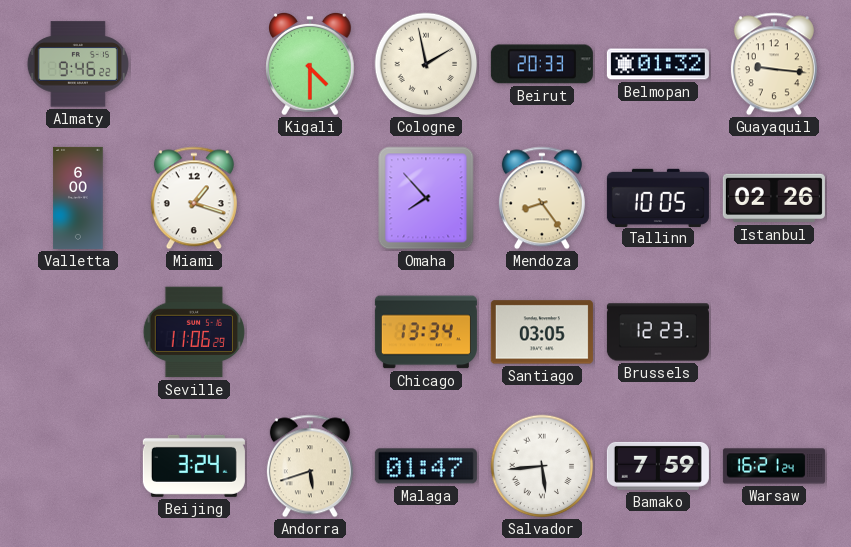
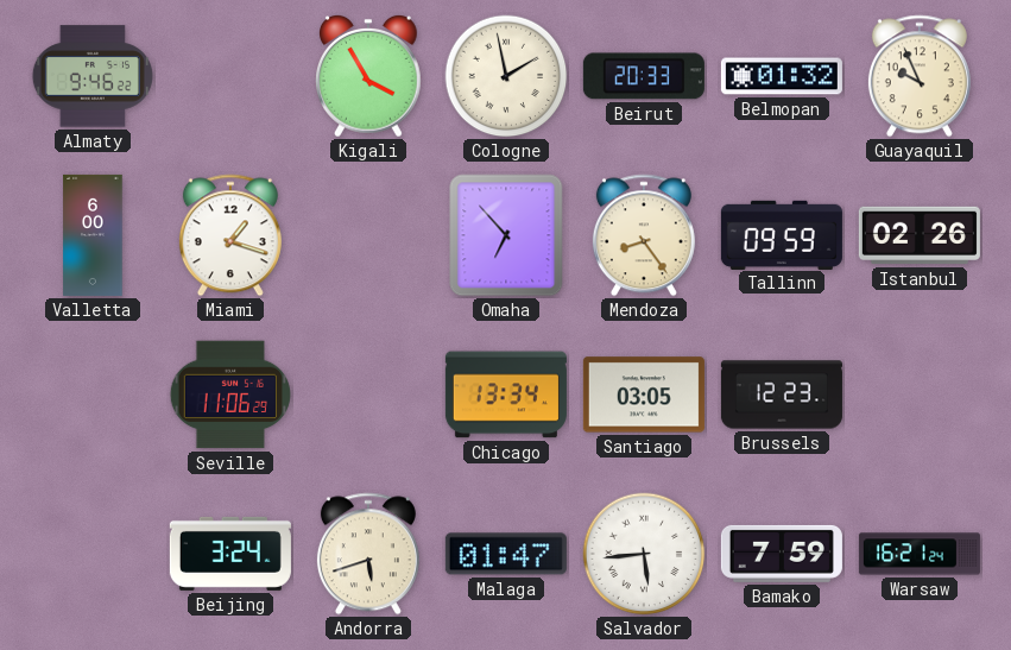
Kigali: 4:30 -> 3:55 (369, 76)
Guayaquil: 9:16 -> 9:56 (920, 76)
Omaha: 7:53 -> 6:53 (506, 235)
Tallinn: 10:05 -> 09:59 (782, 234)
